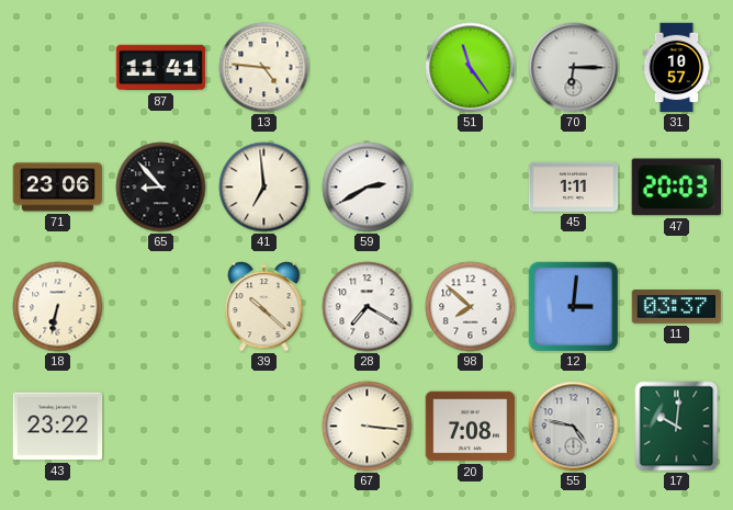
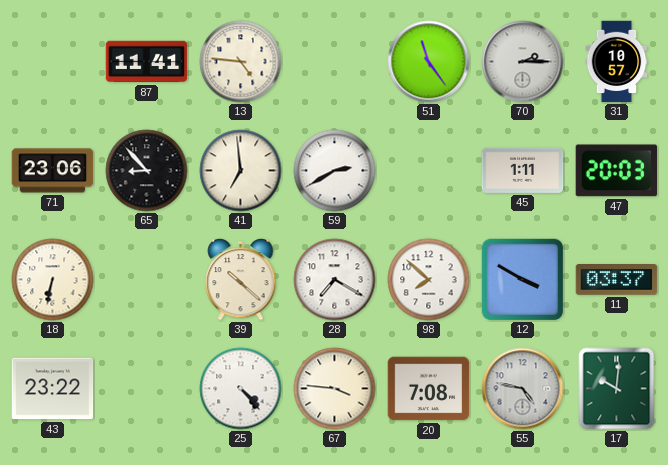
70: 6:15 -> 2:15 (523, 62)
12: 3:01 -> 3:50 (522, 279)
25: none -> 4:23 (241, 389)
67: 3:16 -> 3:46 (335, 389)
